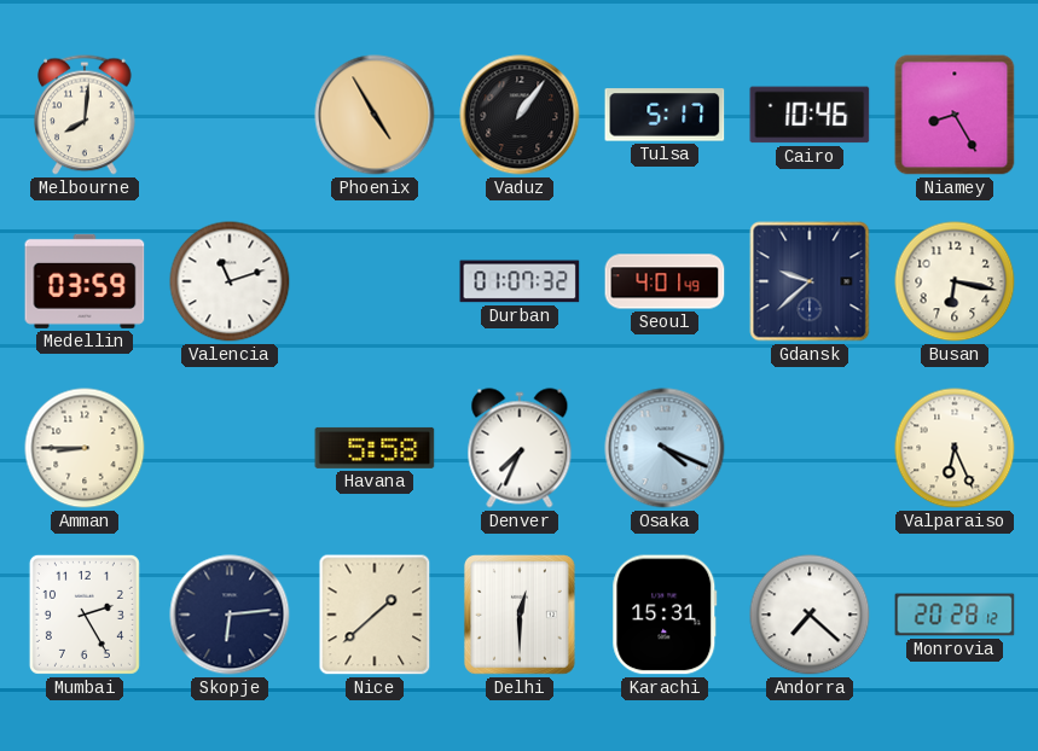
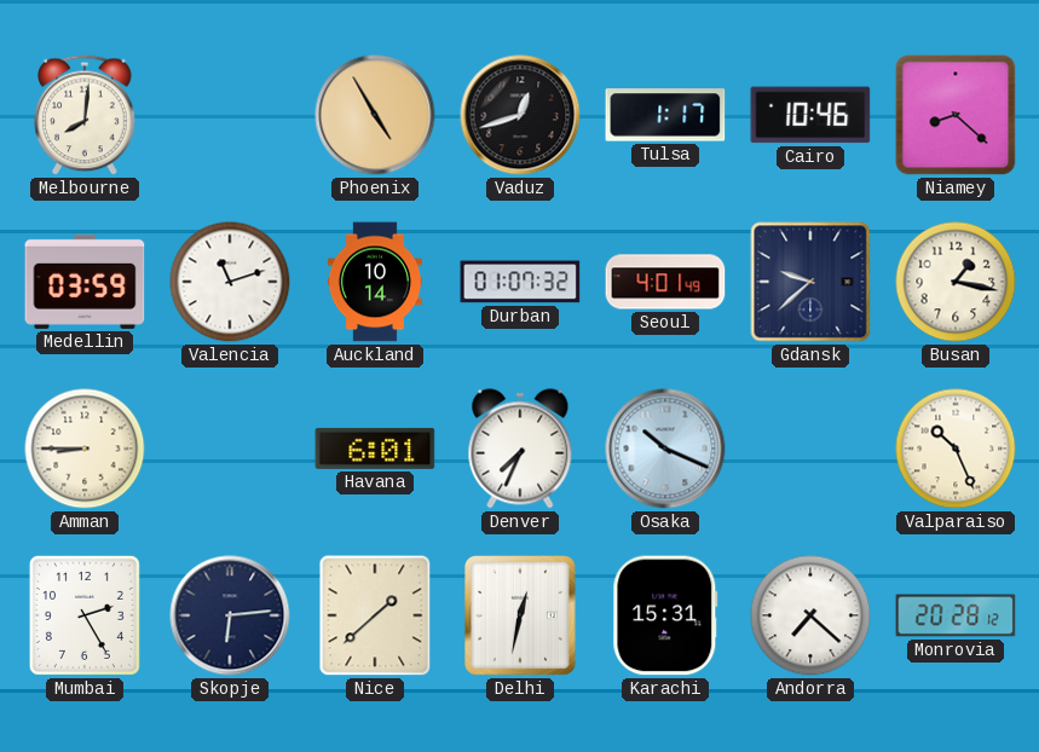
Vaduz: 1:06 -> 12:42 (520, 115)
Tulsa: 5:17 -> 1:17 (665, 115)
Niamey: 8:25 -> 8:22 (956, 115)
Auckland: none -> 10:14 (375, 282)
Busan: 6:17 -> 1:17 (956, 282)
Havana: 5:58 -> 6:01 (375, 449)
Osaka: 4:19 -> 10:19 (665, 449)
Valparaiso: 6:26 -> 10:26 (956, 449)
Delhi: 12:30 -> 12:32 (520, 617)
